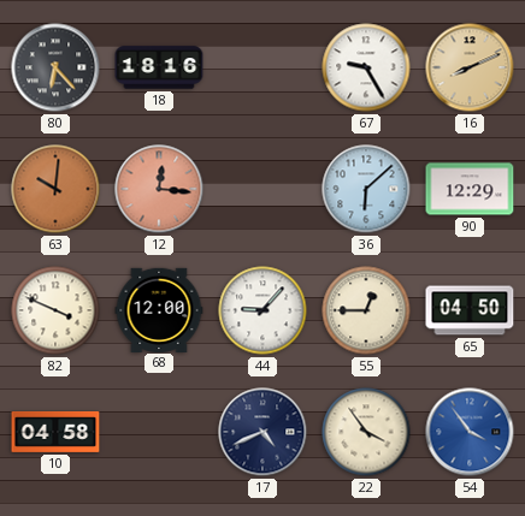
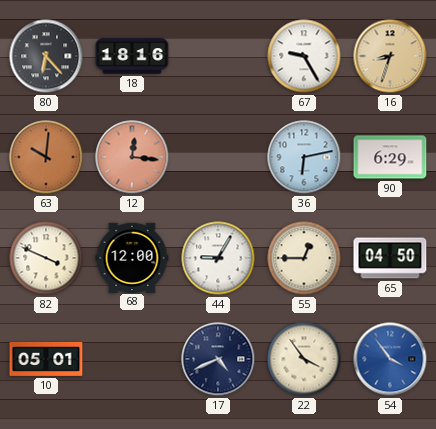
16: 8:11 -> 8:33 (390, 56)
36: 6:08 -> 6:13 (304, 157)
90: 12:29 -> 6:29 (390, 157)
44: 9:07 -> 9:05 (218, 258)
10: 04:58 -> 05:01 (46, 360)
